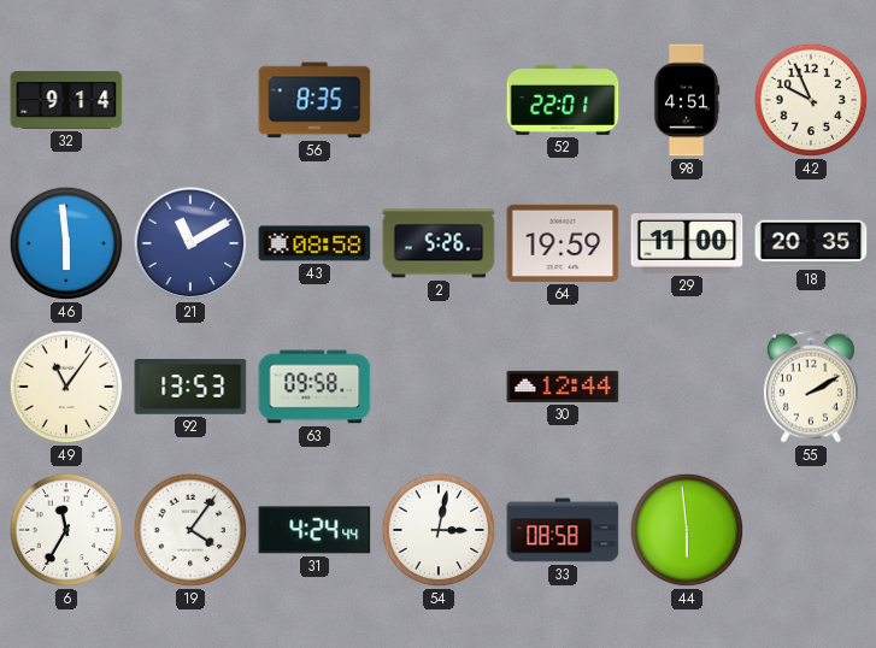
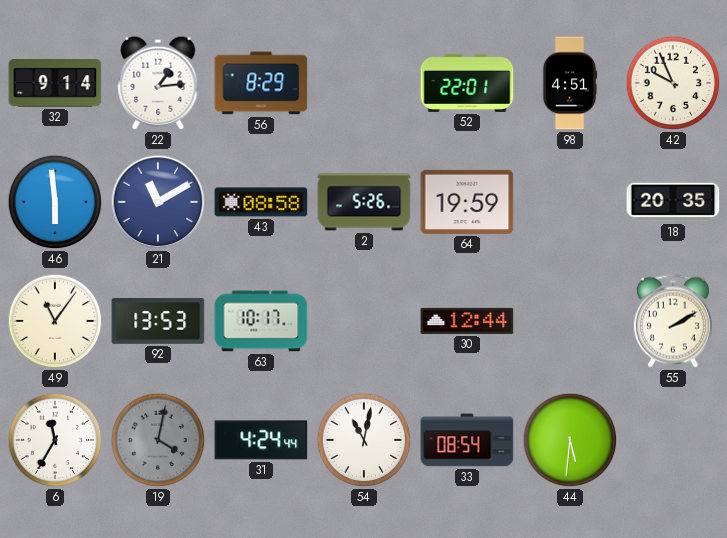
22: none -> 1:14 (158, 83)
56: 8:35 -> 8:29 (261, 83)
29: 11:00 -> none (687, 245)
63: 09:58 -> 10:17 (261, 321)
19: 4:06 -> 4:02 (158, 440)
19 dial: white -> grey (158, 440)
54: 3:02 -> 11:02 (364, 440)
33: 08:58 -> 08:54 (467, 440)
44: 5:59 -> 5:31 (570, 440)
